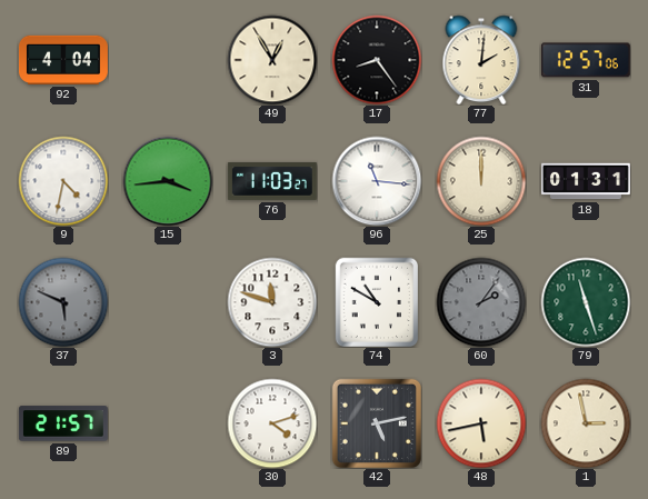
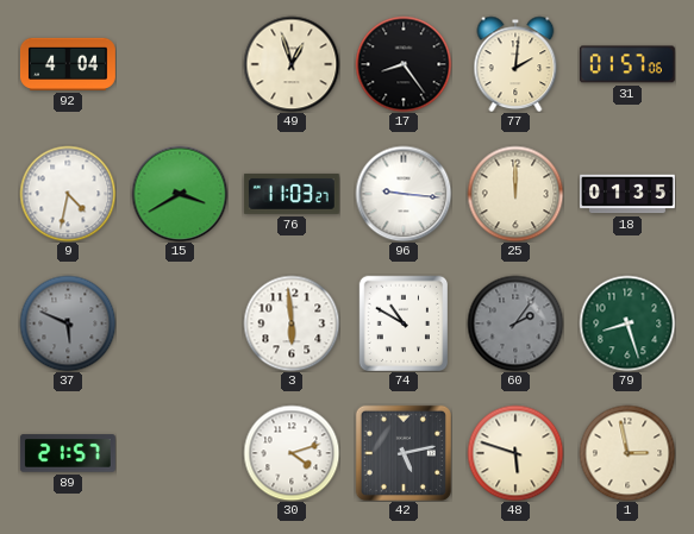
49: 12:55 -> 12:57 (292, 64)
31: 12:57 -> 01:57 (627, 64)
15: 3:44 -> 3:40 (180, 194)
96: 11:16 -> 9:16 (404, 194)
18: 01:31 -> 01:35 (629, 194)
3: 11:48 -> 5:59 (292, 323)
79: 11:27 -> 8:27 (627, 323)
48: 5:43 -> 5:48 (515, 453)
